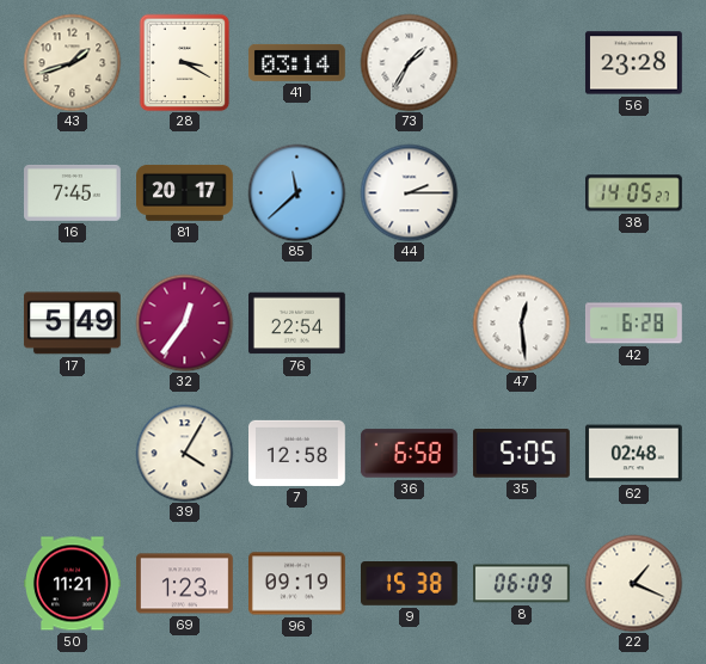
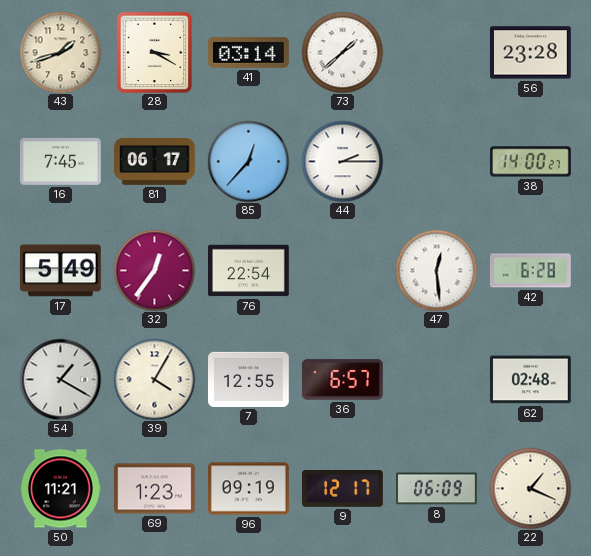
73: 1:35 -> 1:38 (342, 52)
81: 20:17 -> 06:17 (155, 161)
85: 11:38 -> 12:37 (248, 161)
38: 14:05 -> 14:00 (531, 162)
54: none -> 1:20 (60, 379)
7: 12:58 -> 12:55 (249, 379)
36: 6:58 -> 6:57 (343, 380)
35: 5:05 -> none (522, 454)
9: 15:38 -> 12:17 (343, 489)
